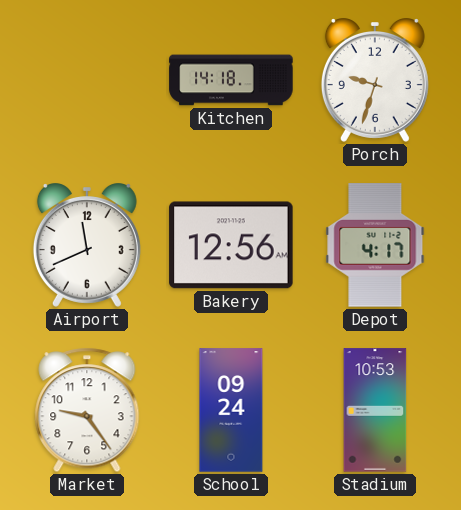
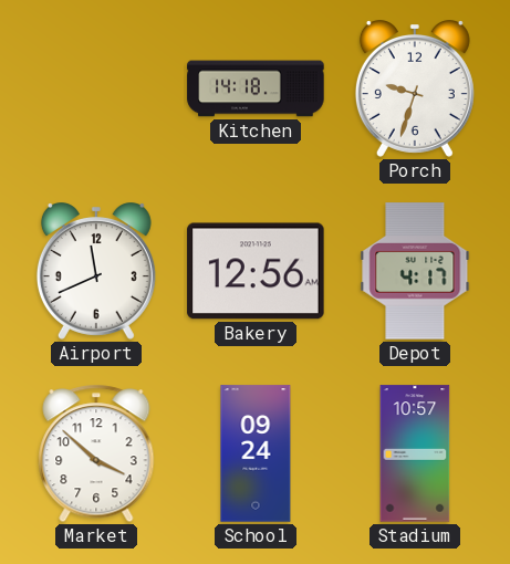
Market: 9:24 -> 3:52 (96, 453)
Stadium: 10:53 -> 10:57 (415, 453)
